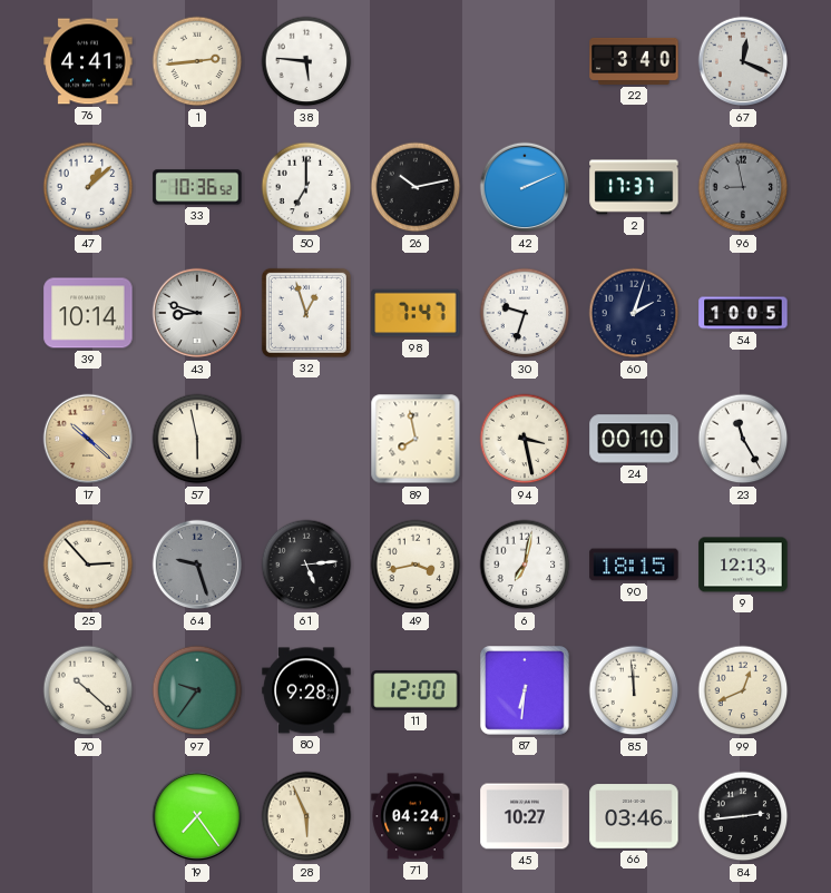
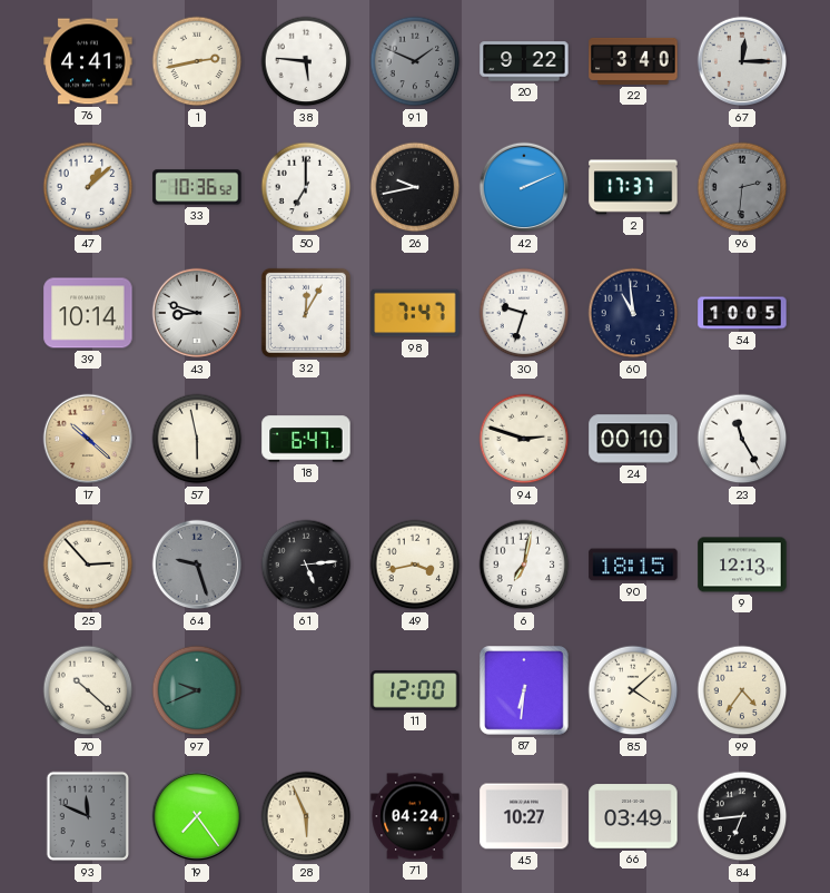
1: 2:44 -> 2:43 (197, 61)
91: none -> 1:49 (415, 61)
20: none -> 9:22 (524, 61)
67: 12:19 -> 12:15 (742, 61)
26: 10:13 -> 9:43 (415, 187)
96: 8:58 -> 2:31 (742, 187)
32: 12:57 -> 12:05 (306, 313)
60: 2:03 -> 10:59 (633, 313)
18: none -> 6:47 (306, 439)
89: 7:58 -> none (415, 439)
94: 3:28 -> 2:48 (524, 439)
97: 9:36 -> 9:41 (197, 690)
80: 9:28 -> none (306, 690)
85: 11:59 -> 4:08 (633, 690)
99: 12:41 -> 4:36 (742, 690)
93: none -> 11:49 (88, 816)
66: 03:46 -> 03:49 (633, 816)
84: 2:44 -> 6:44 (742, 816)
